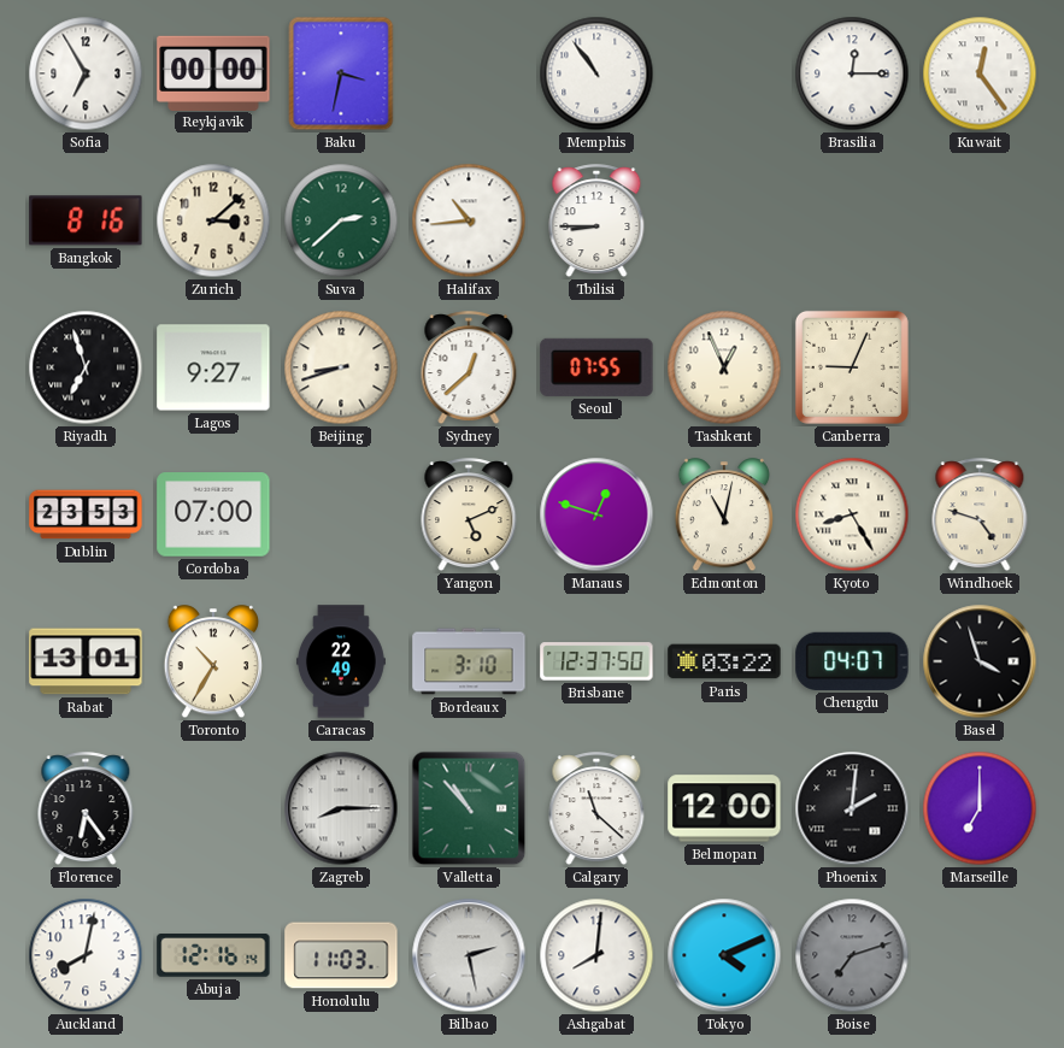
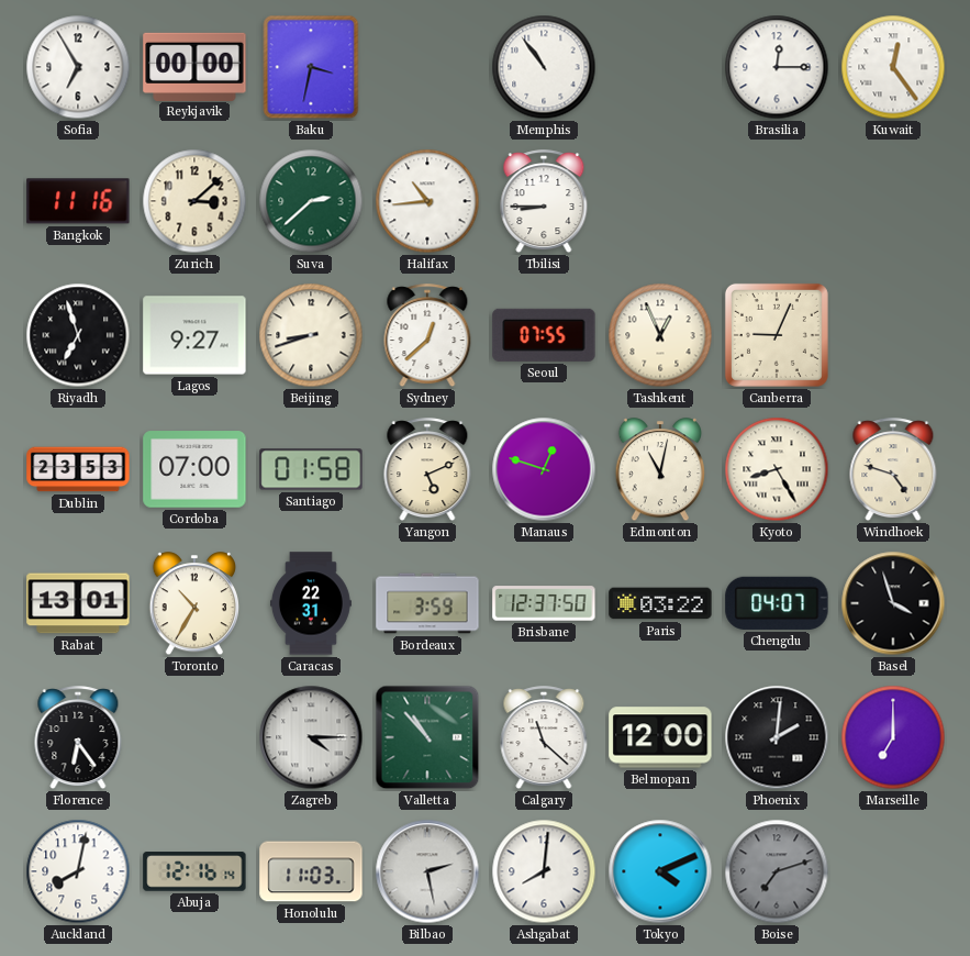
Bangkok: 8:16 -> 11:16 (78, 201)
Santiago: none -> 01:58 (311, 469)
Caracas: 22:49 -> 22:31 (311, 603)
Bordeaux: 3:10 -> 3:59 (427, 603)
Zagreb: 8:15 -> 4:15 (311, 737)
